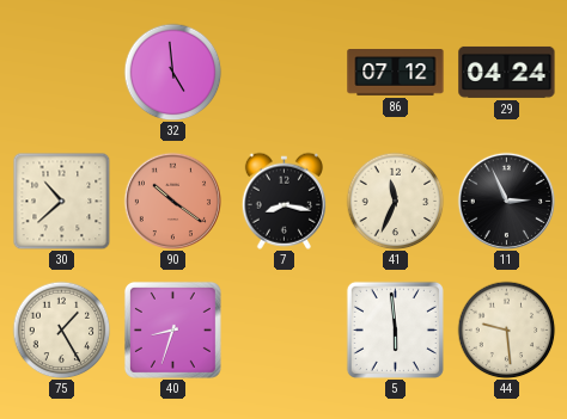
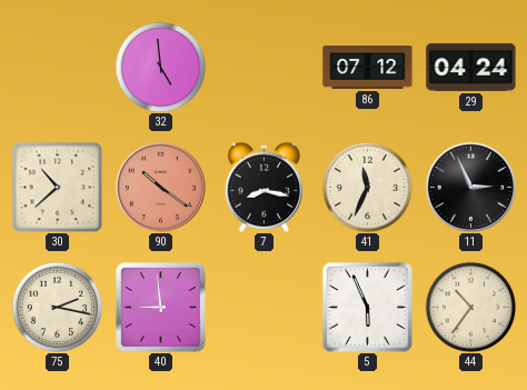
75: 1:25 -> 2:17 (57, 307)
40: 8:33 -> 8:59 (160, 307)
5: 5:59 -> 5:56 (367, 307)
44: 9:29 -> 10:36 (470, 307)
